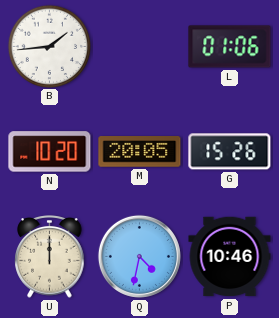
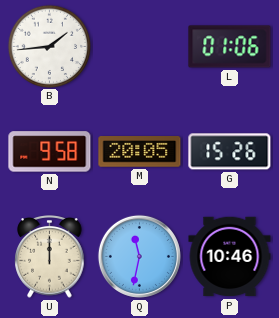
N: 10:20 -> 9:58 (50, 152)
Q: 4:32 -> 11:32 (139, 256)
